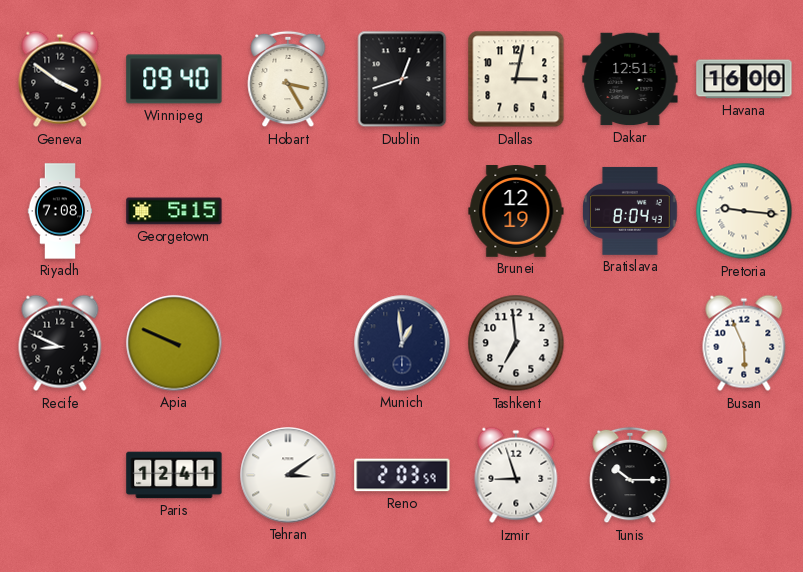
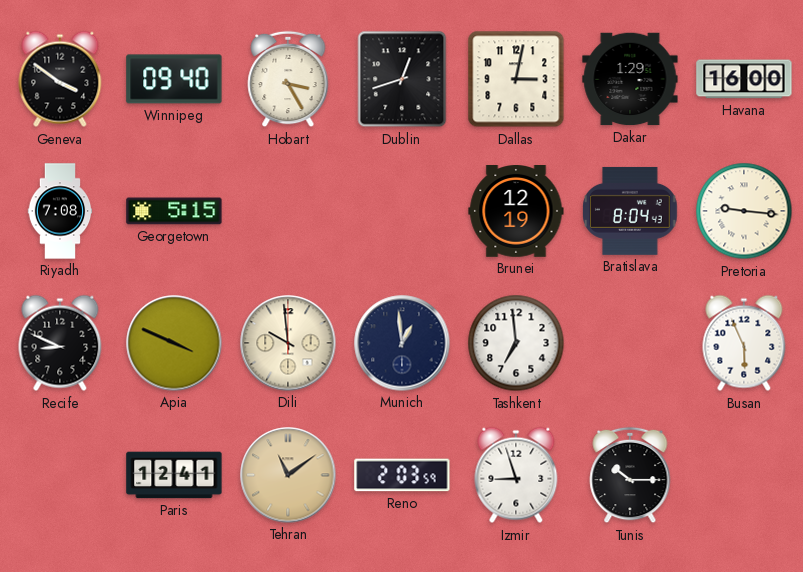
Dakar: 12:51 -> 1:29 (630, 79)
Apia: 9:49 -> 3:49 (174, 343)
Dili: none -> 9:59 (288, 343)
Tehran: 3:09 -> 11:09 (288, 475)
Tehran dial: white -> champagne (288, 475)
